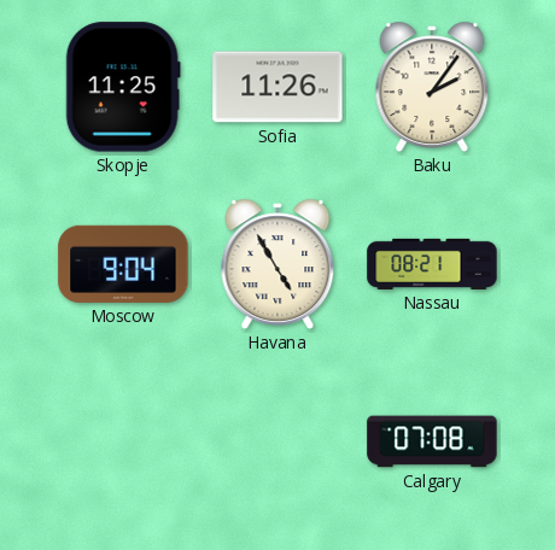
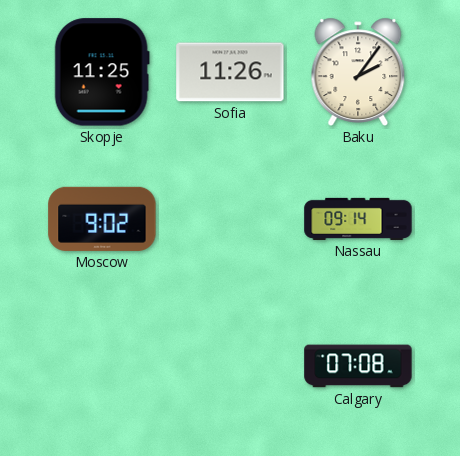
Moscow: 9:04 -> 9:02 (102, 219)
Havana: 4:55 -> none (277, 264)
Nassau: 08:21 -> 09:14 (358, 219)
